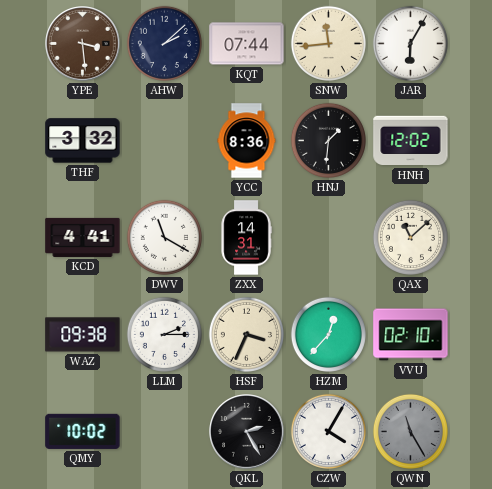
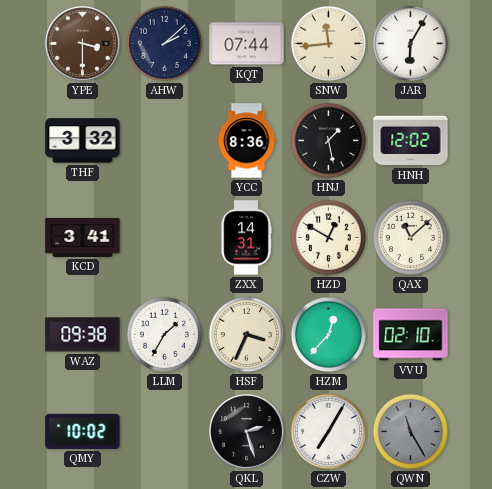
YPE: 3:29 -> 3:30 (83, 44)
HNJ: 1:31 -> 1:28 (328, 140)
KCD: 4:41 -> 3:41 (83, 237)
DWV: 11:20 -> none (164, 237)
HZD: none -> 12:50 (328, 237)
LLM: 2:15 -> 1:35 (164, 334)
QKL: 2:25 -> 2:27 (247, 432)
CZW: 4:05 -> 7:05 (328, 431)
